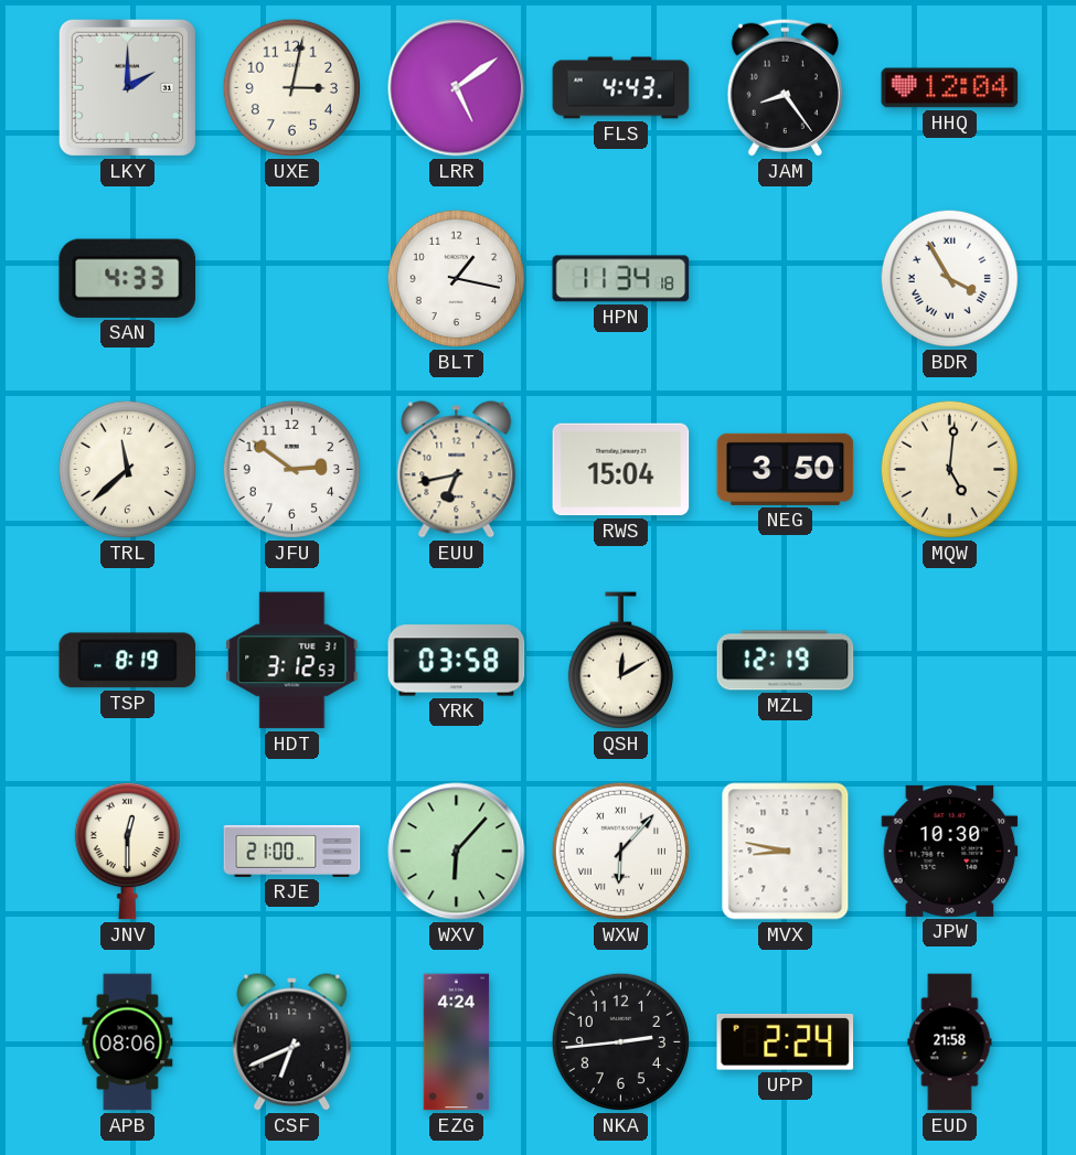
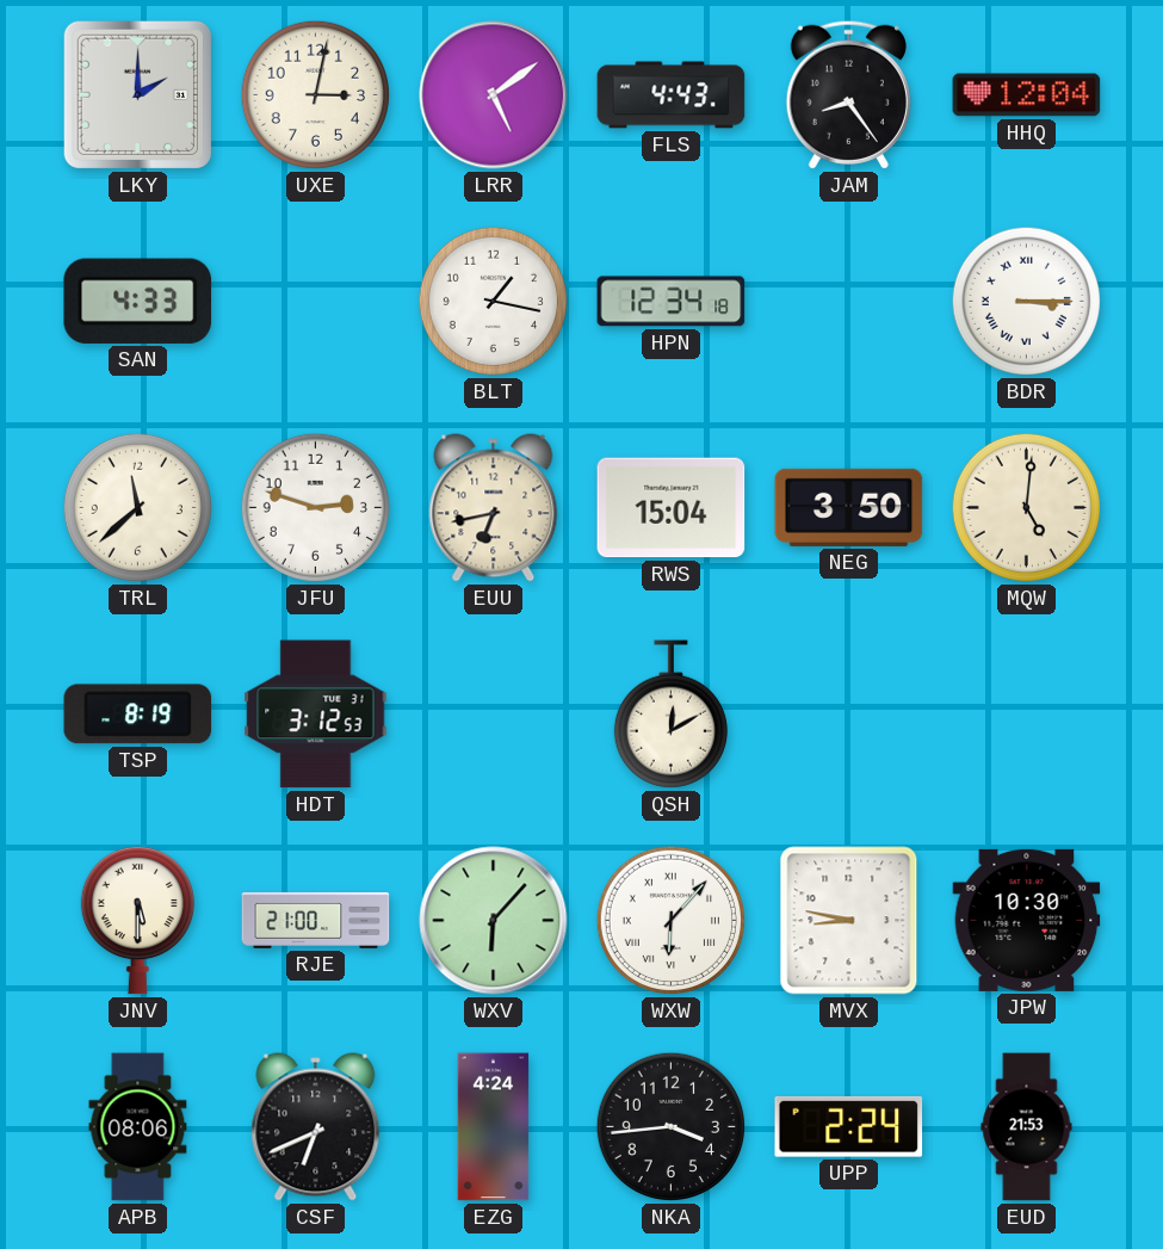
HPN: 11:34 -> 12:34 (672, 302)
BDR: 3:55 -> 3:15 (1026, 301)
JFU: 2:51 -> 2:48 (315, 507)
YRK: 03:58 -> none (457, 661)
MZL: 12:19 -> none (786, 661)
JNV: 12:30 -> 5:30 (137, 920)
NKA: 2:44 -> 3:44 (670, 1126)
EUD: 21:58 -> 21:53 (1027, 1127)
